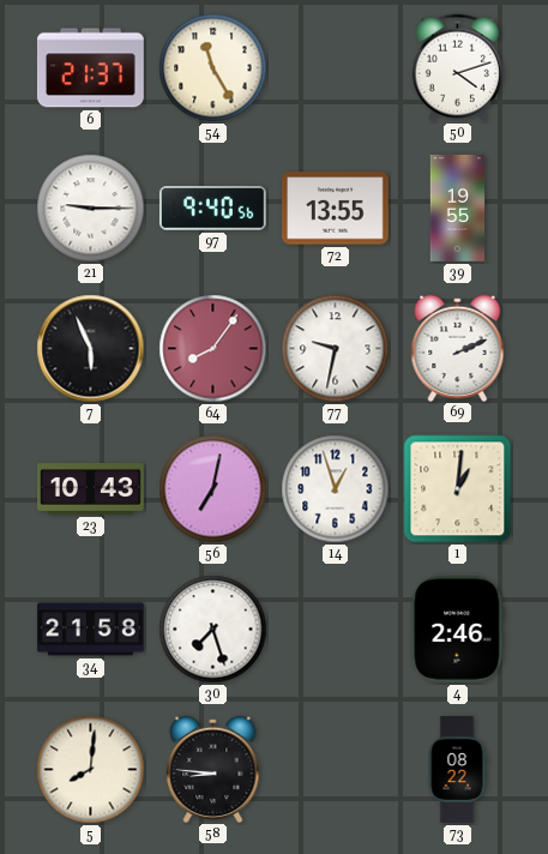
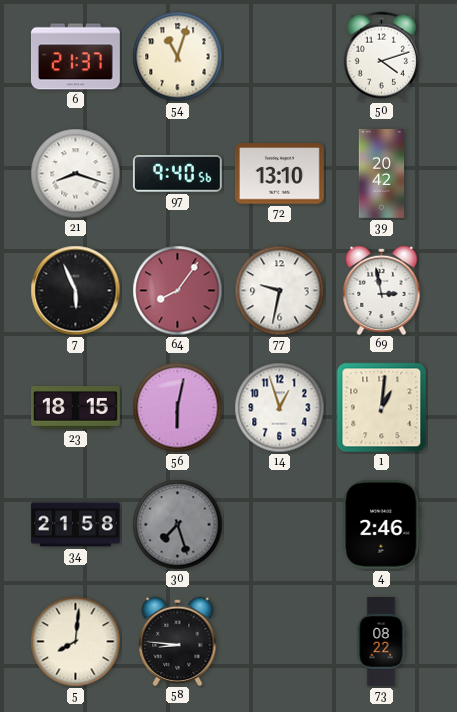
54: 11:25 -> 11:03 (178, 57)
21: 9:15 -> 8:18 (76, 174)
72: 13:55 -> 13:10 (279, 174)
39: 19:55 -> 20:42 (382, 174)
69: 2:11 -> 2:58 (382, 290)
23: 10:43 -> 18:15 (76, 408)
56: 7:02 -> 6:02 (178, 408)
30 dial: white -> grey (178, 525)
